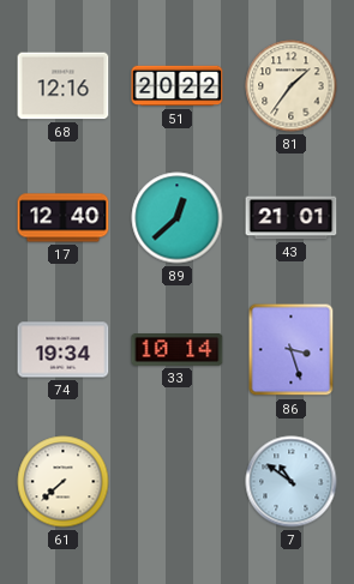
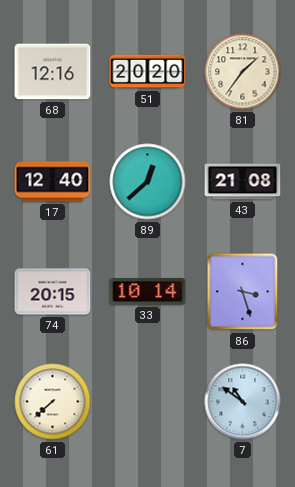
51: 20:22 -> 20:20 (148, 72)
43: 21:01 -> 21:08 (243, 182)
74: 19:34 -> 20:15 (53, 292)
